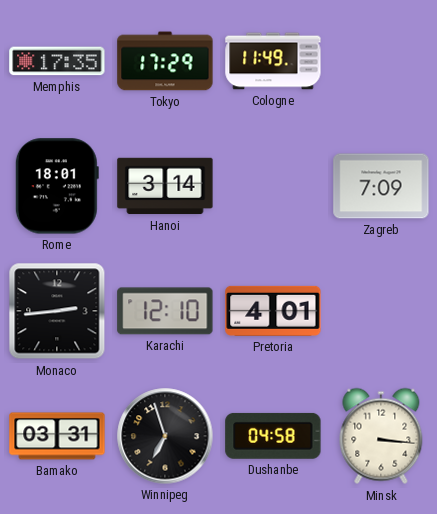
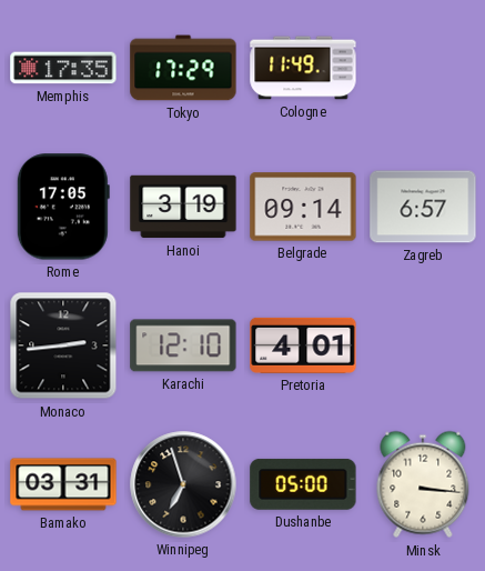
Rome: 18:01 -> 17:05 (63, 207)
Hanoi: 3:14 -> 3:19 (183, 207)
Belgrade: none -> 09:14 (303, 207)
Zagreb: 7:09 -> 6:57 (423, 207)
Dushanbe: 04:58 -> 05:00 (303, 484)
